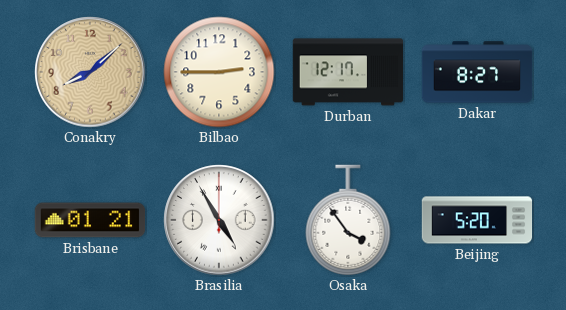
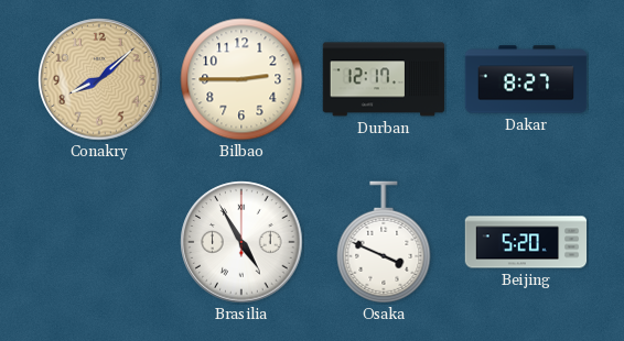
Brisbane: 01:21 -> none (90, 220)
Osaka: 3:54 -> 3:49 (384, 242)
